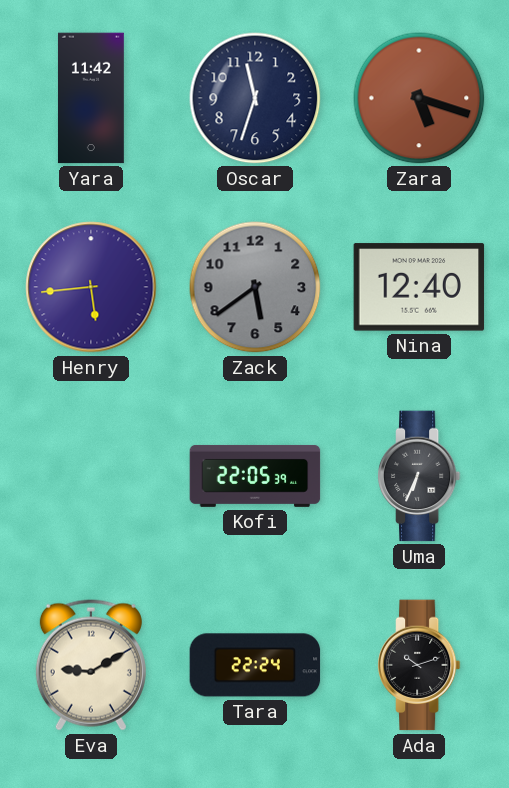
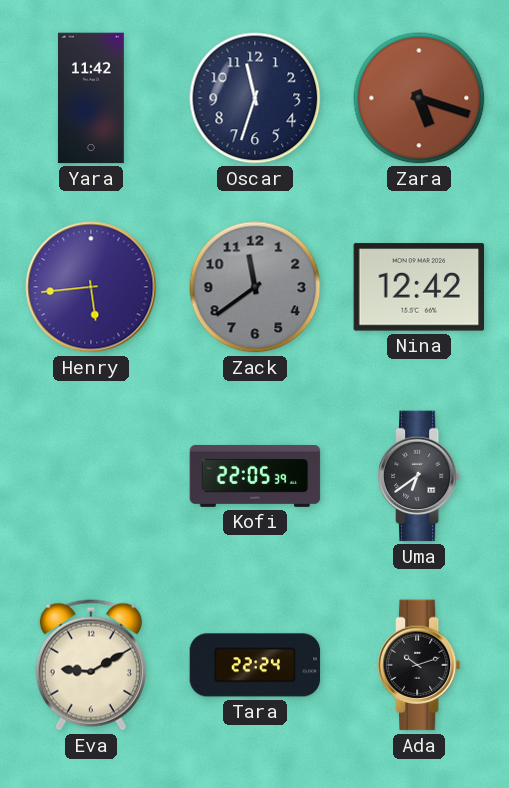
Zack: 5:39 -> 11:39 (255, 287)
Nina: 12:40 -> 12:42 (419, 287)
Uma: 6:34 -> 6:39 (419, 476)
